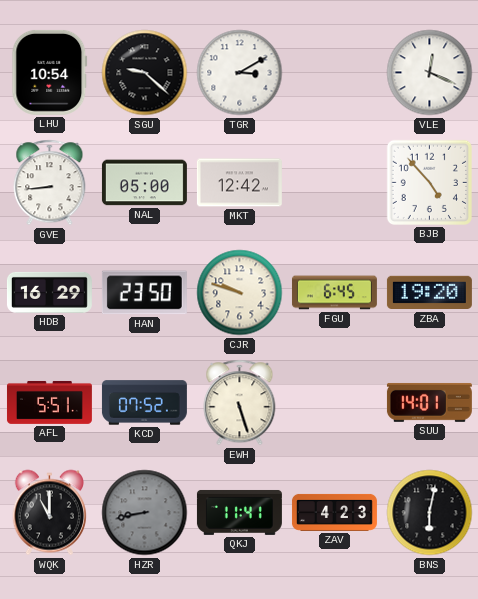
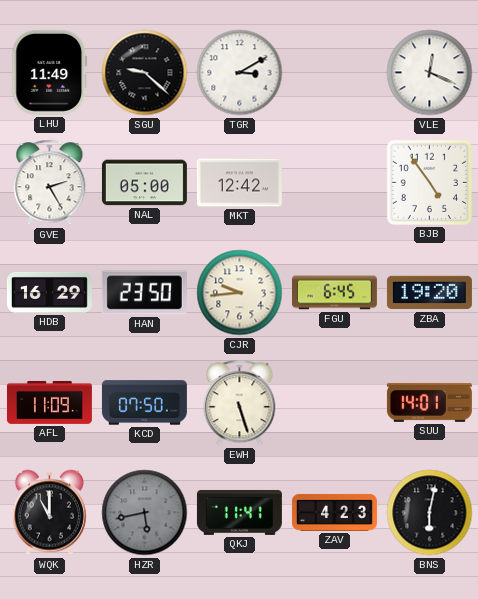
LHU: 10:54 -> 11:49 (50, 72)
GVE: 8:44 -> 2:25 (50, 183)
BJB: 4:53 -> 4:54 (429, 182)
CJR: 9:48 -> 9:44 (240, 293)
AFL: 5:51 -> 11:09 (49, 402)
KCD: 07:52 -> 07:50 (144, 403)
HZR: 8:43 -> 5:43 (145, 513)
